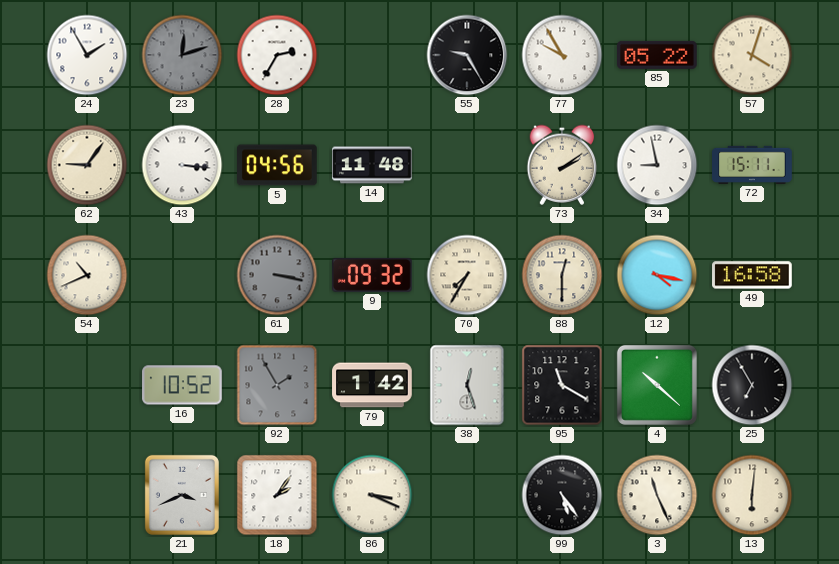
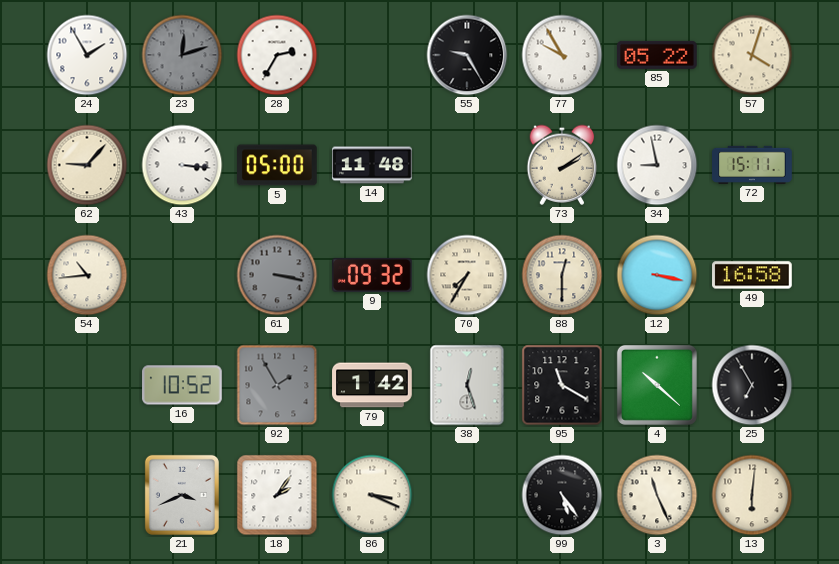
62: 9:06 -> 9:07 (87, 165)
5: 04:56 -> 05:00 (278, 165)
54: 10:41 -> 10:44 (87, 275)
12: 4:17 -> 3:17 (657, 275)
